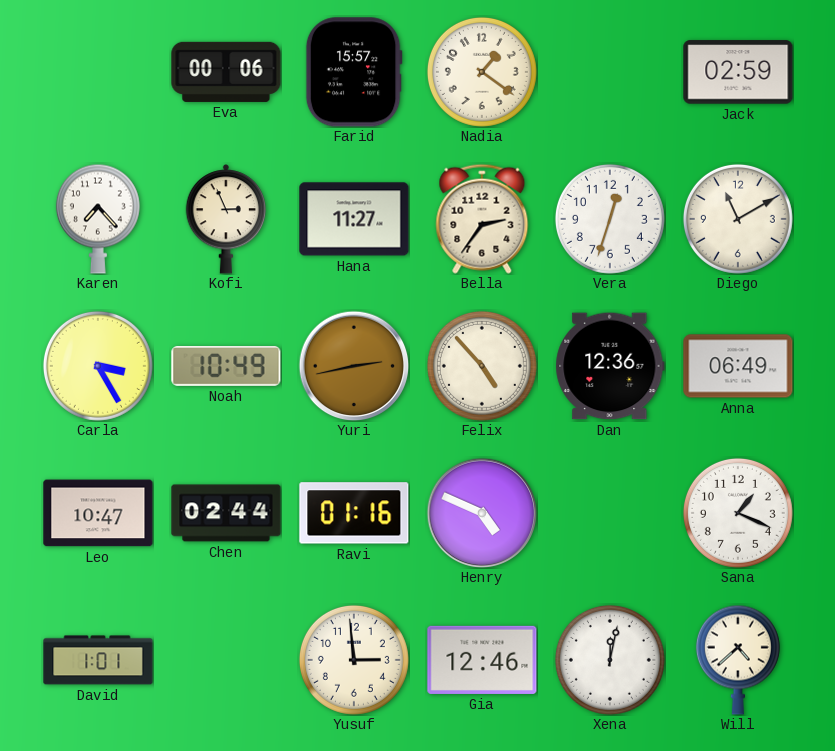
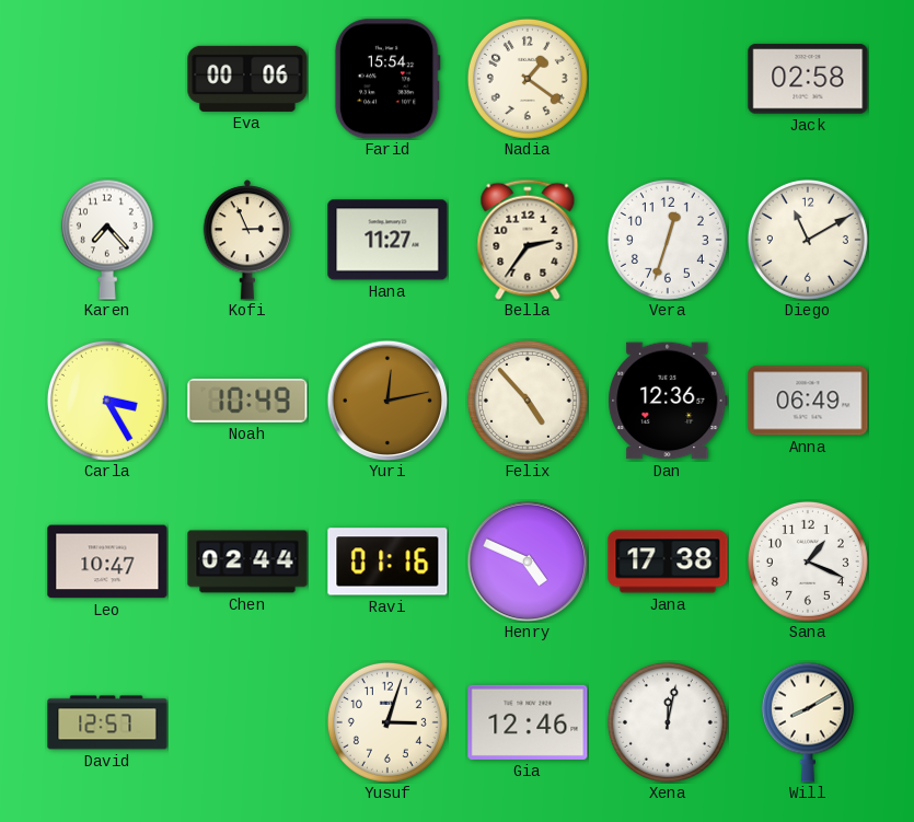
Farid: 15:57 -> 15:54 (387, 79)
Jack: 02:59 -> 02:58 (808, 79)
Yuri: 2:43 -> 12:13 (387, 401)
Jana: none -> 17:38 (668, 561)
David: 1:01 -> 12:57 (107, 722)
Yusuf: 2:59 -> 3:03 (387, 722)
Will: 4:38 -> 8:10 (808, 722)
